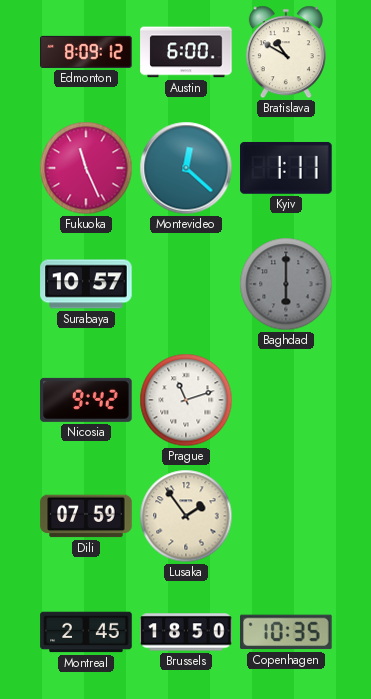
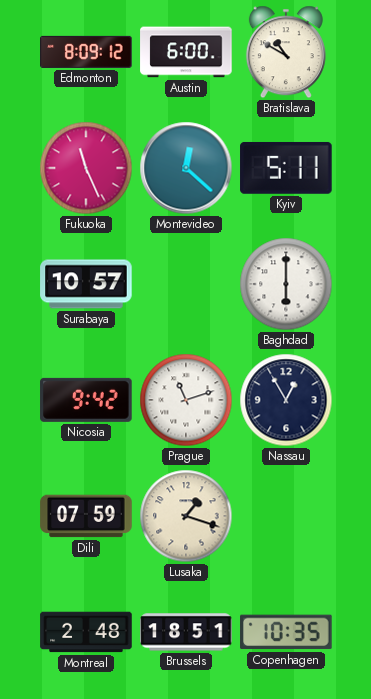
Kyiv: 1:11 -> 5:11 (286, 168)
Baghdad dial: grey -> white (286, 284)
Nassau: none -> 12:55 (286, 400)
Lusaka: 1:54 -> 1:18 (186, 516)
Montreal: 2:45 -> 2:48 (86, 632)
Brussels: 18:50 -> 18:51 (186, 632)
